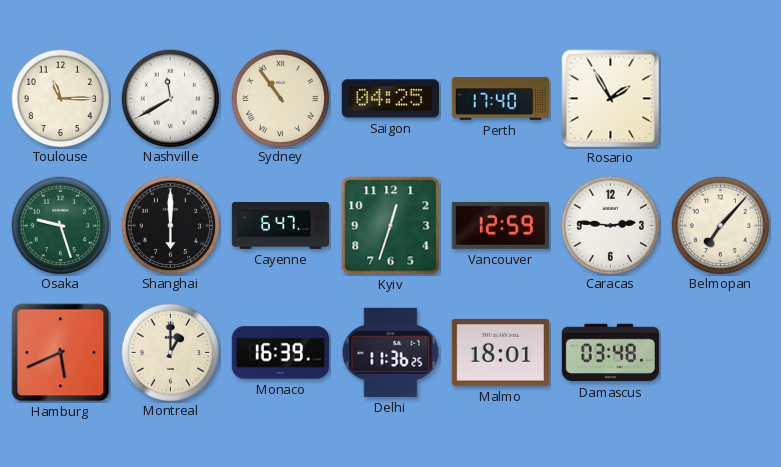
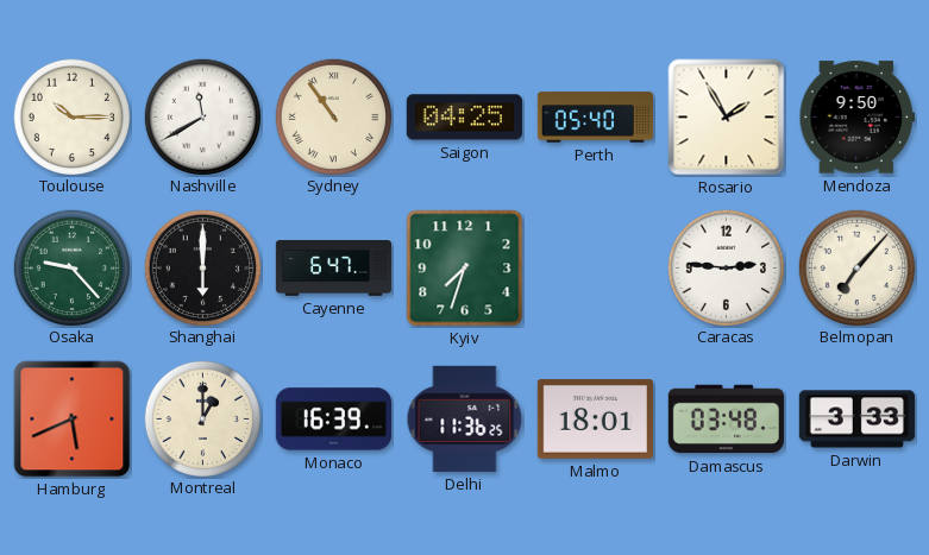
Toulouse: 11:15 -> 10:15 (71, 116)
Perth: 17:40 -> 05:40 (595, 118)
Mendoza: none -> 9:50 (856, 118)
Osaka: 9:27 -> 9:23 (71, 267)
Kyiv: 12:33 -> 7:33 (465, 269)
Vancouver: 12:59 -> none (500, 225)
Darwin: none -> 3:33 (856, 420)
